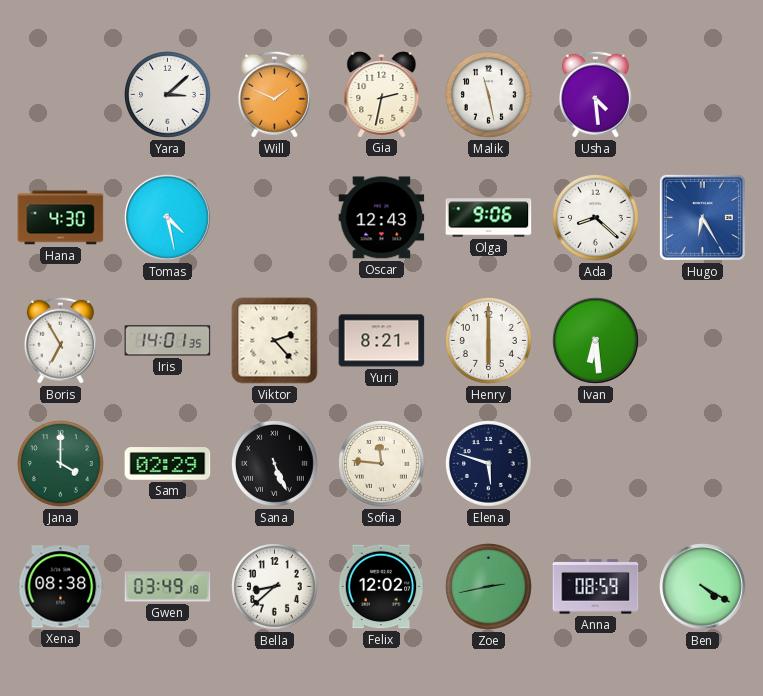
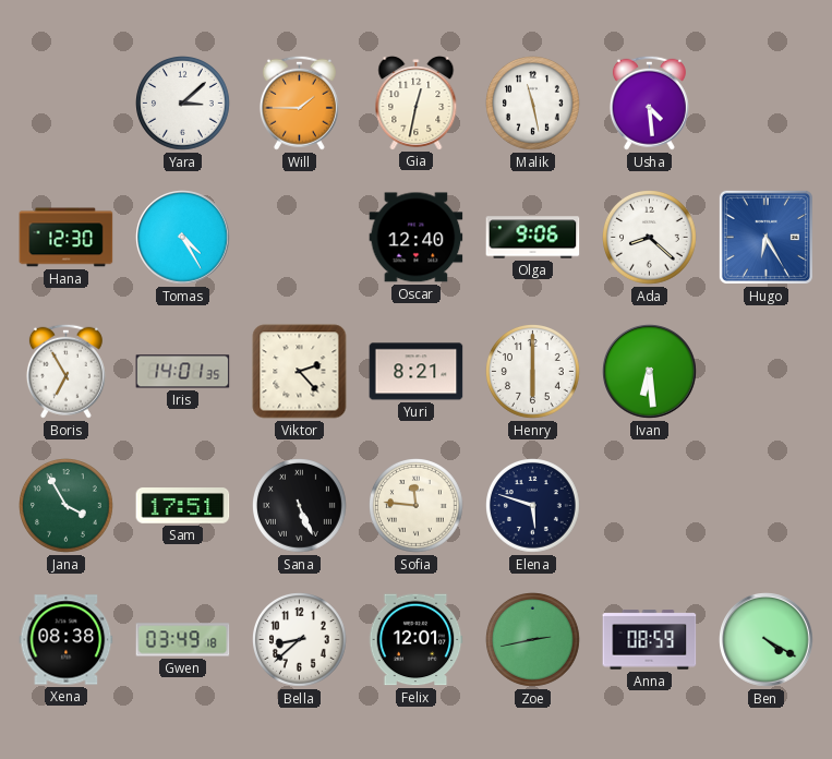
Will: 1:49 -> 1:45 (299, 103)
Gia: 2:32 -> 12:32 (417, 104)
Hana: 4:30 -> 12:30 (67, 238)
Tomas: 4:28 -> 4:25 (183, 238)
Oscar: 12:43 -> 12:40 (417, 238)
Jana: 4:00 -> 3:55 (67, 506)
Sam: 02:29 -> 17:51 (183, 506)
Felix: 12:02 -> 12:01 (415, 640)
